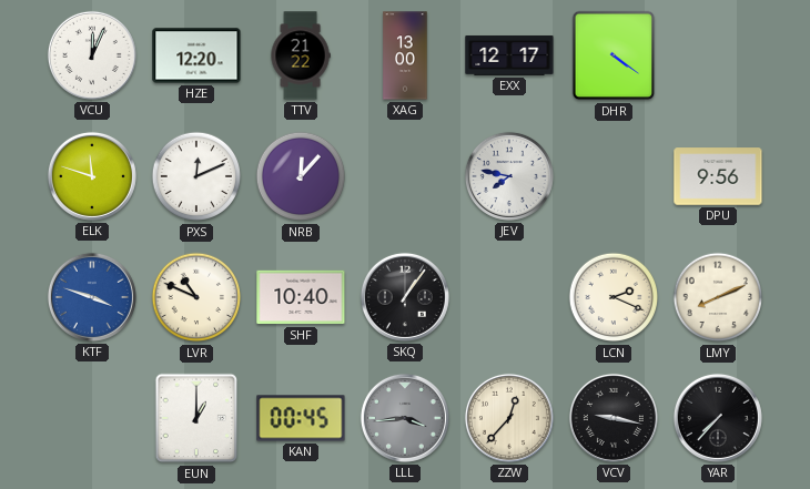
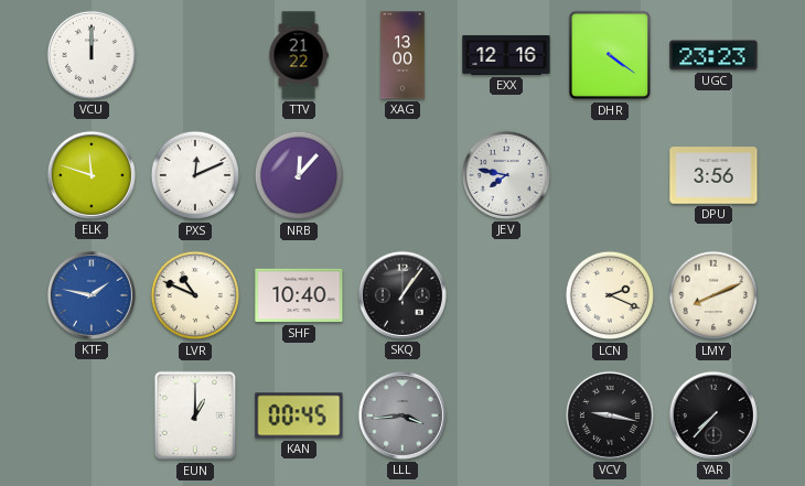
VCU: 12:04 -> 12:00 (92, 55)
HZE: 12:20 -> none (196, 55)
EXX: 12:17 -> 12:16 (506, 55)
UGC: none -> 23:23 (713, 55)
DPU: 9:56 -> 3:56 (713, 175)
KTF: 3:48 -> 1:47 (92, 295)
ZZW: 12:37 -> none (509, 418)
